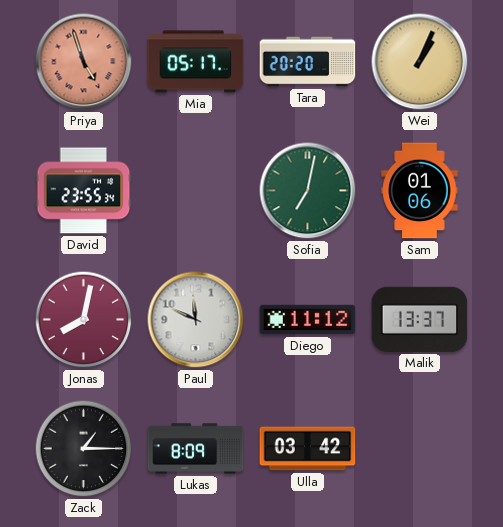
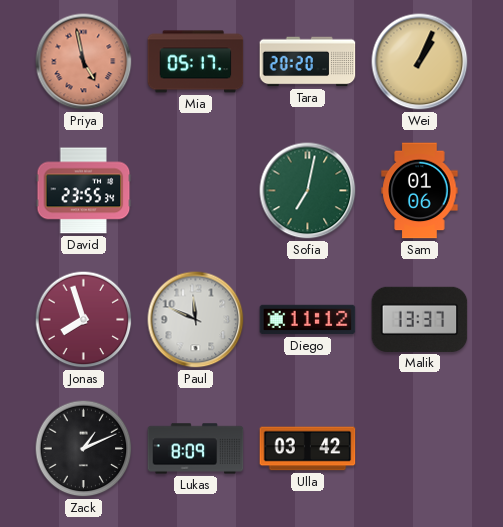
Priya: 4:57 -> 4:58 (84, 62)
Jonas: 8:02 -> 7:57 (84, 320)
Zack: 1:15 -> 1:11 (84, 449)
